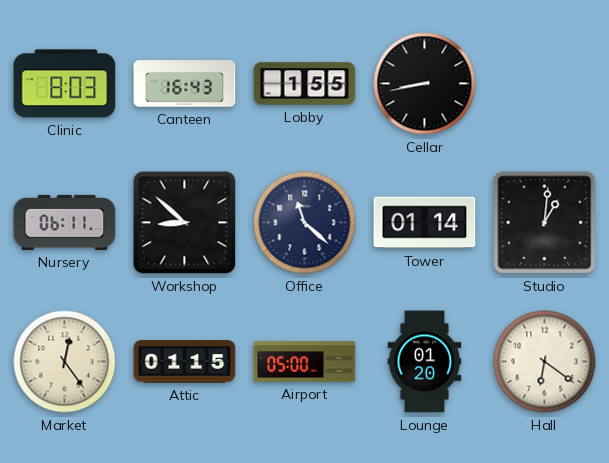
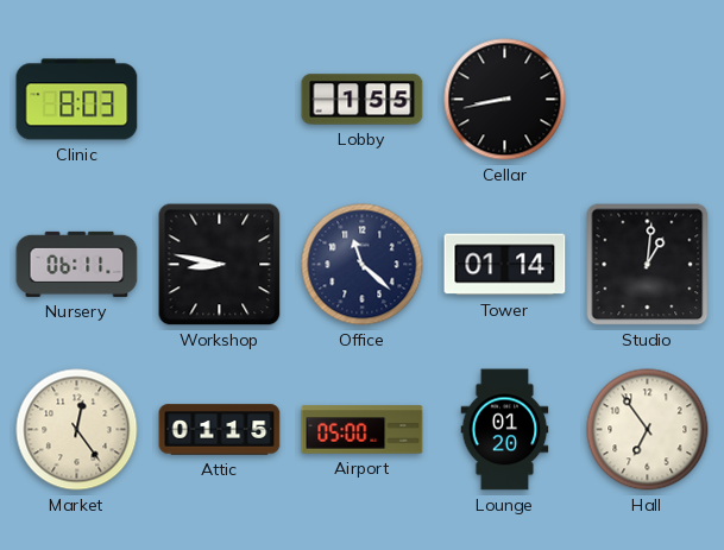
Canteen: 16:43 -> none (185, 84)
Workshop: 8:52 -> 8:47 (220, 265)
Hall: 6:21 -> 6:54 (648, 430)
